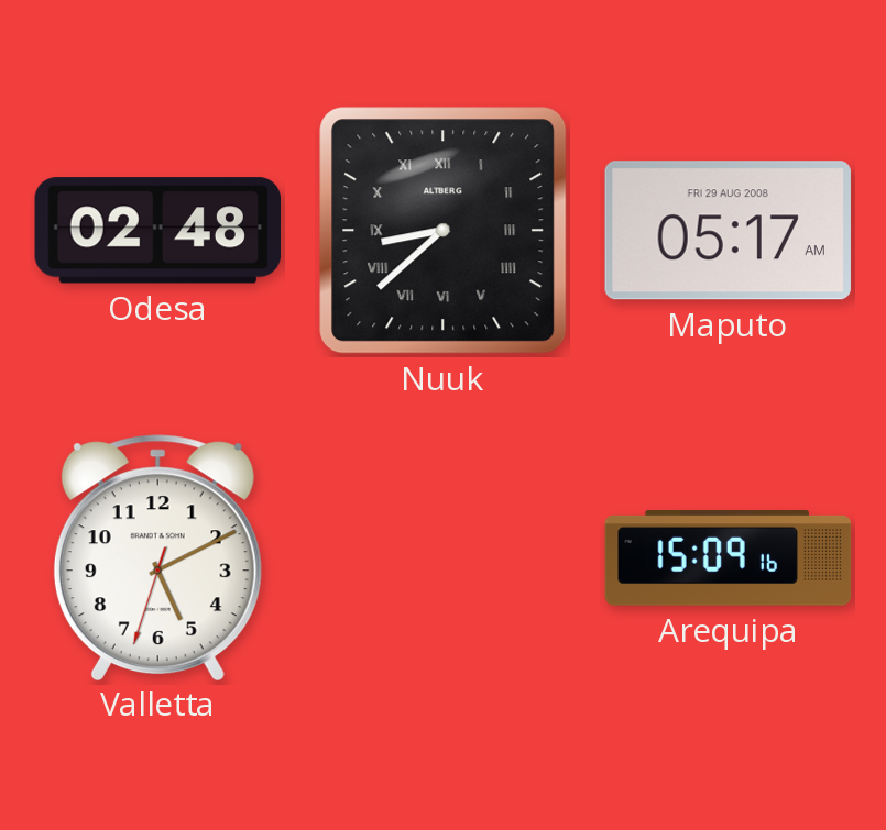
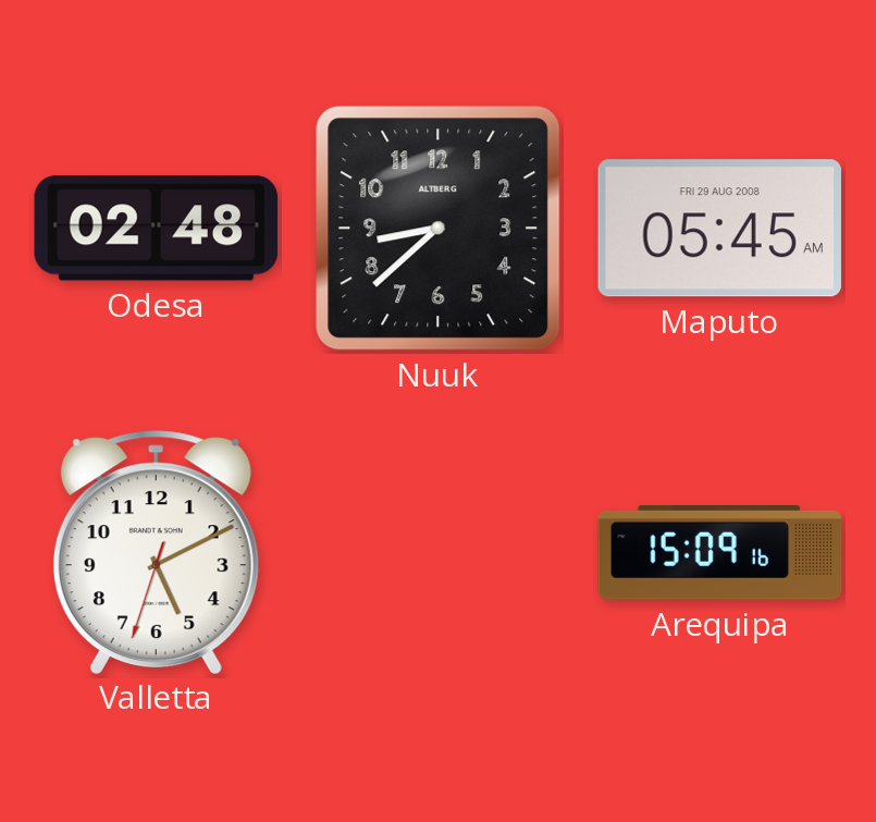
Nuuk numerals: Roman -> Arabic (439, 229)
Maputo: 05:17 -> 05:45 (719, 229)
